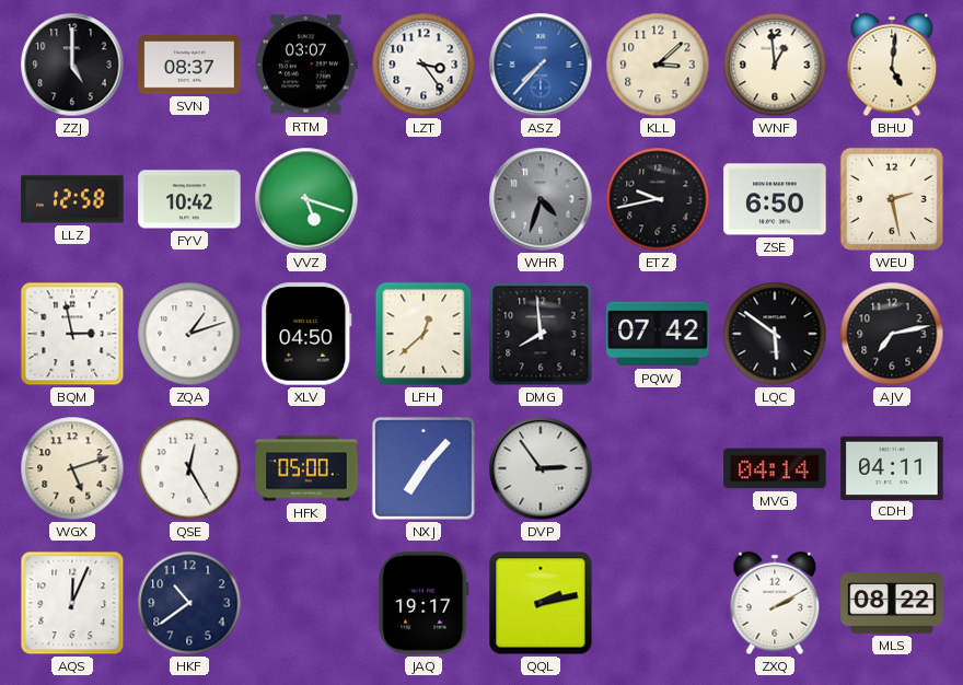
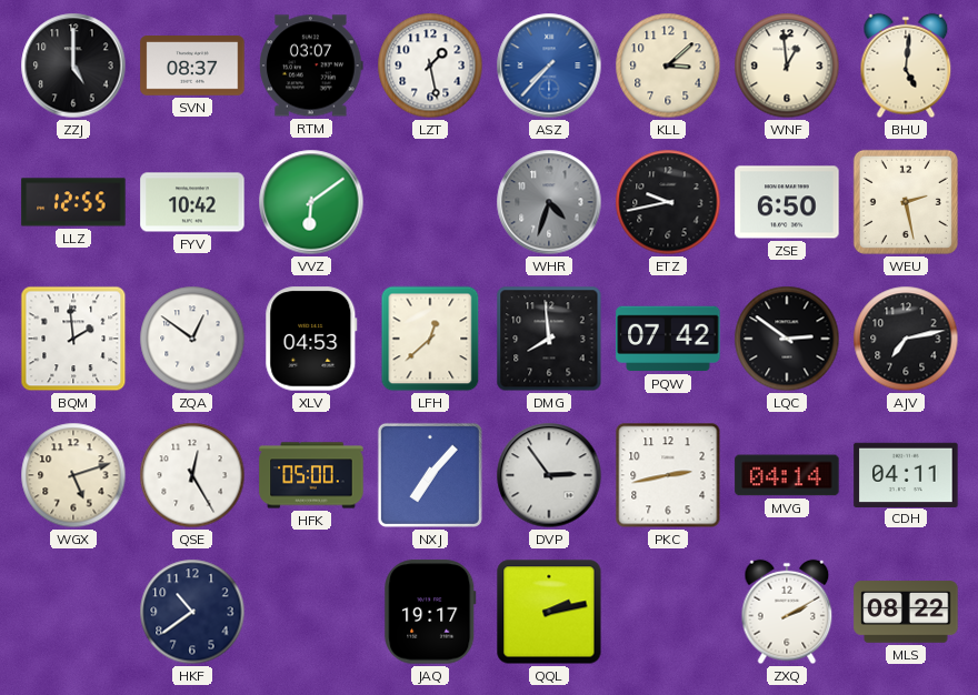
LZT: 3:24 -> 1:28 (430, 66)
LLZ: 12:58 -> 12:55 (73, 202)
VVZ: 5:18 -> 6:09 (311, 202)
BQM: 2:58 -> 1:59 (73, 339)
ZQA: 1:12 -> 12:51 (192, 339)
XLV: 04:50 -> 04:53 (311, 339)
LQC: 5:51 -> 2:51 (787, 339)
PKC: none -> 2:43 (668, 475)
AQS: 12:04 -> none (72, 603)
